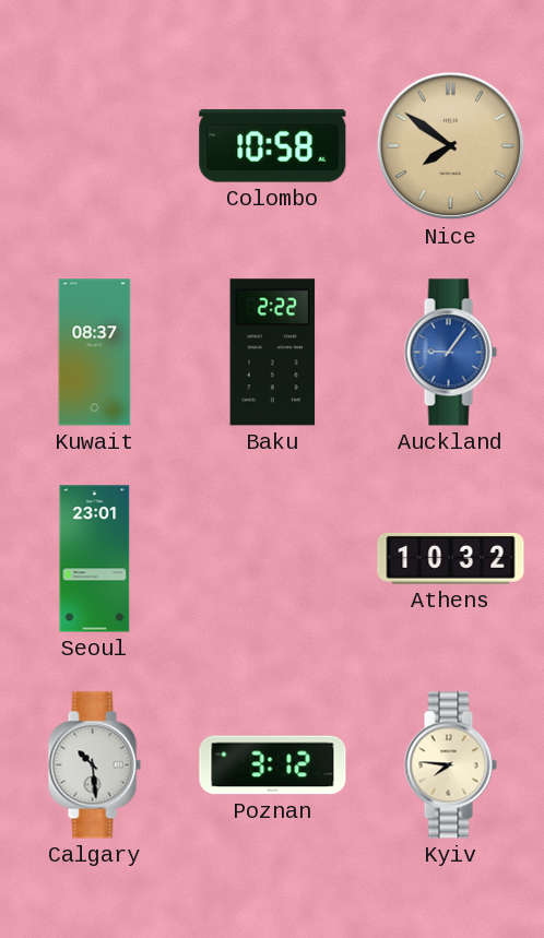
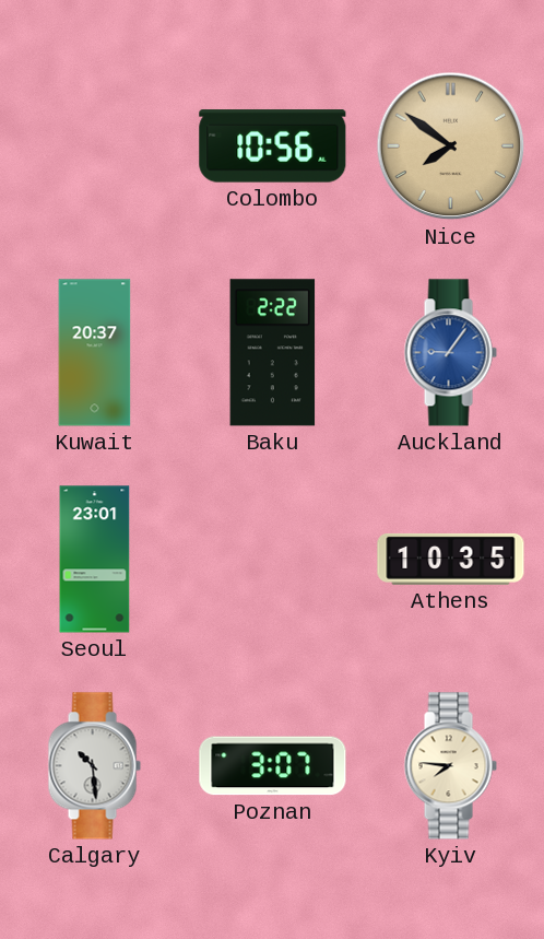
Colombo: 10:58 -> 10:56 (273, 146)
Kuwait: 08:37 -> 20:37 (95, 353)
Athens: 10:32 -> 10:35 (451, 559)
Poznan: 3:12 -> 3:07 (273, 766)
